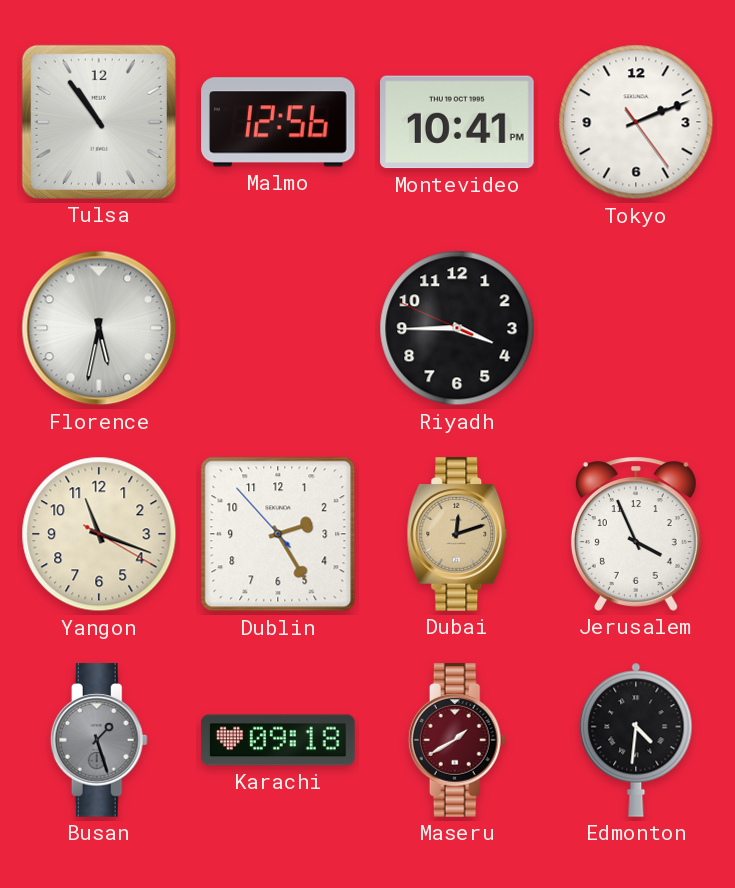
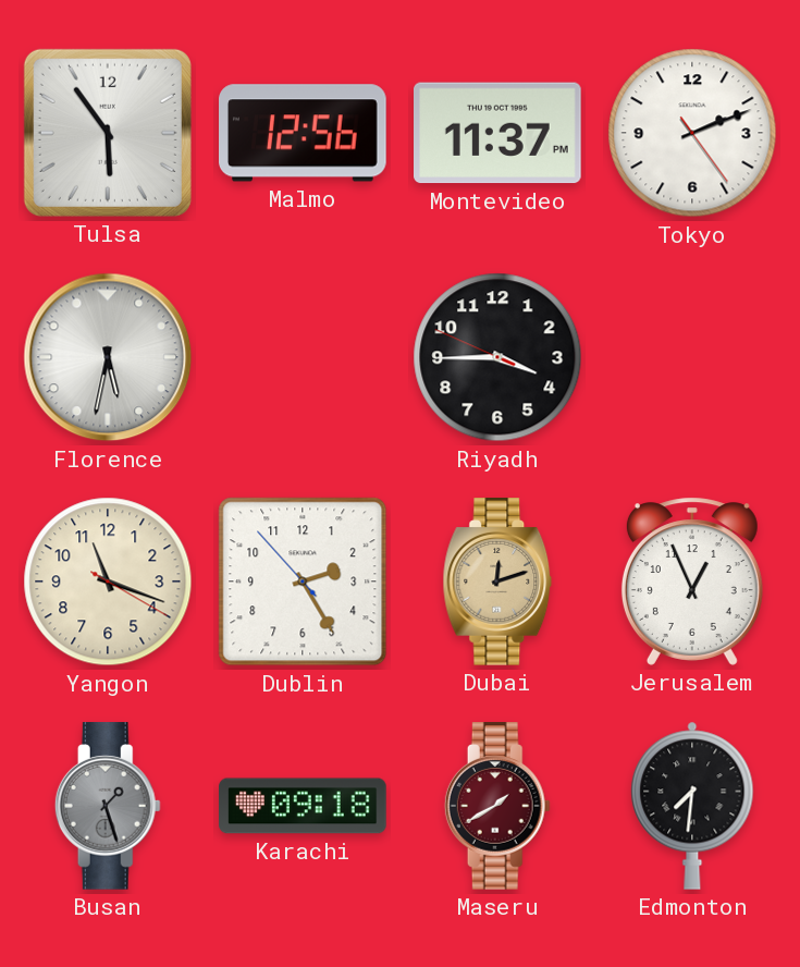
Tulsa: 10:54 -> 5:54 (108, 133)
Montevideo: 10:41 -> 11:37 (499, 133)
Jerusalem: 3:56 -> 12:56 (692, 582)
Edmonton: 4:31 -> 7:31 (692, 806)
